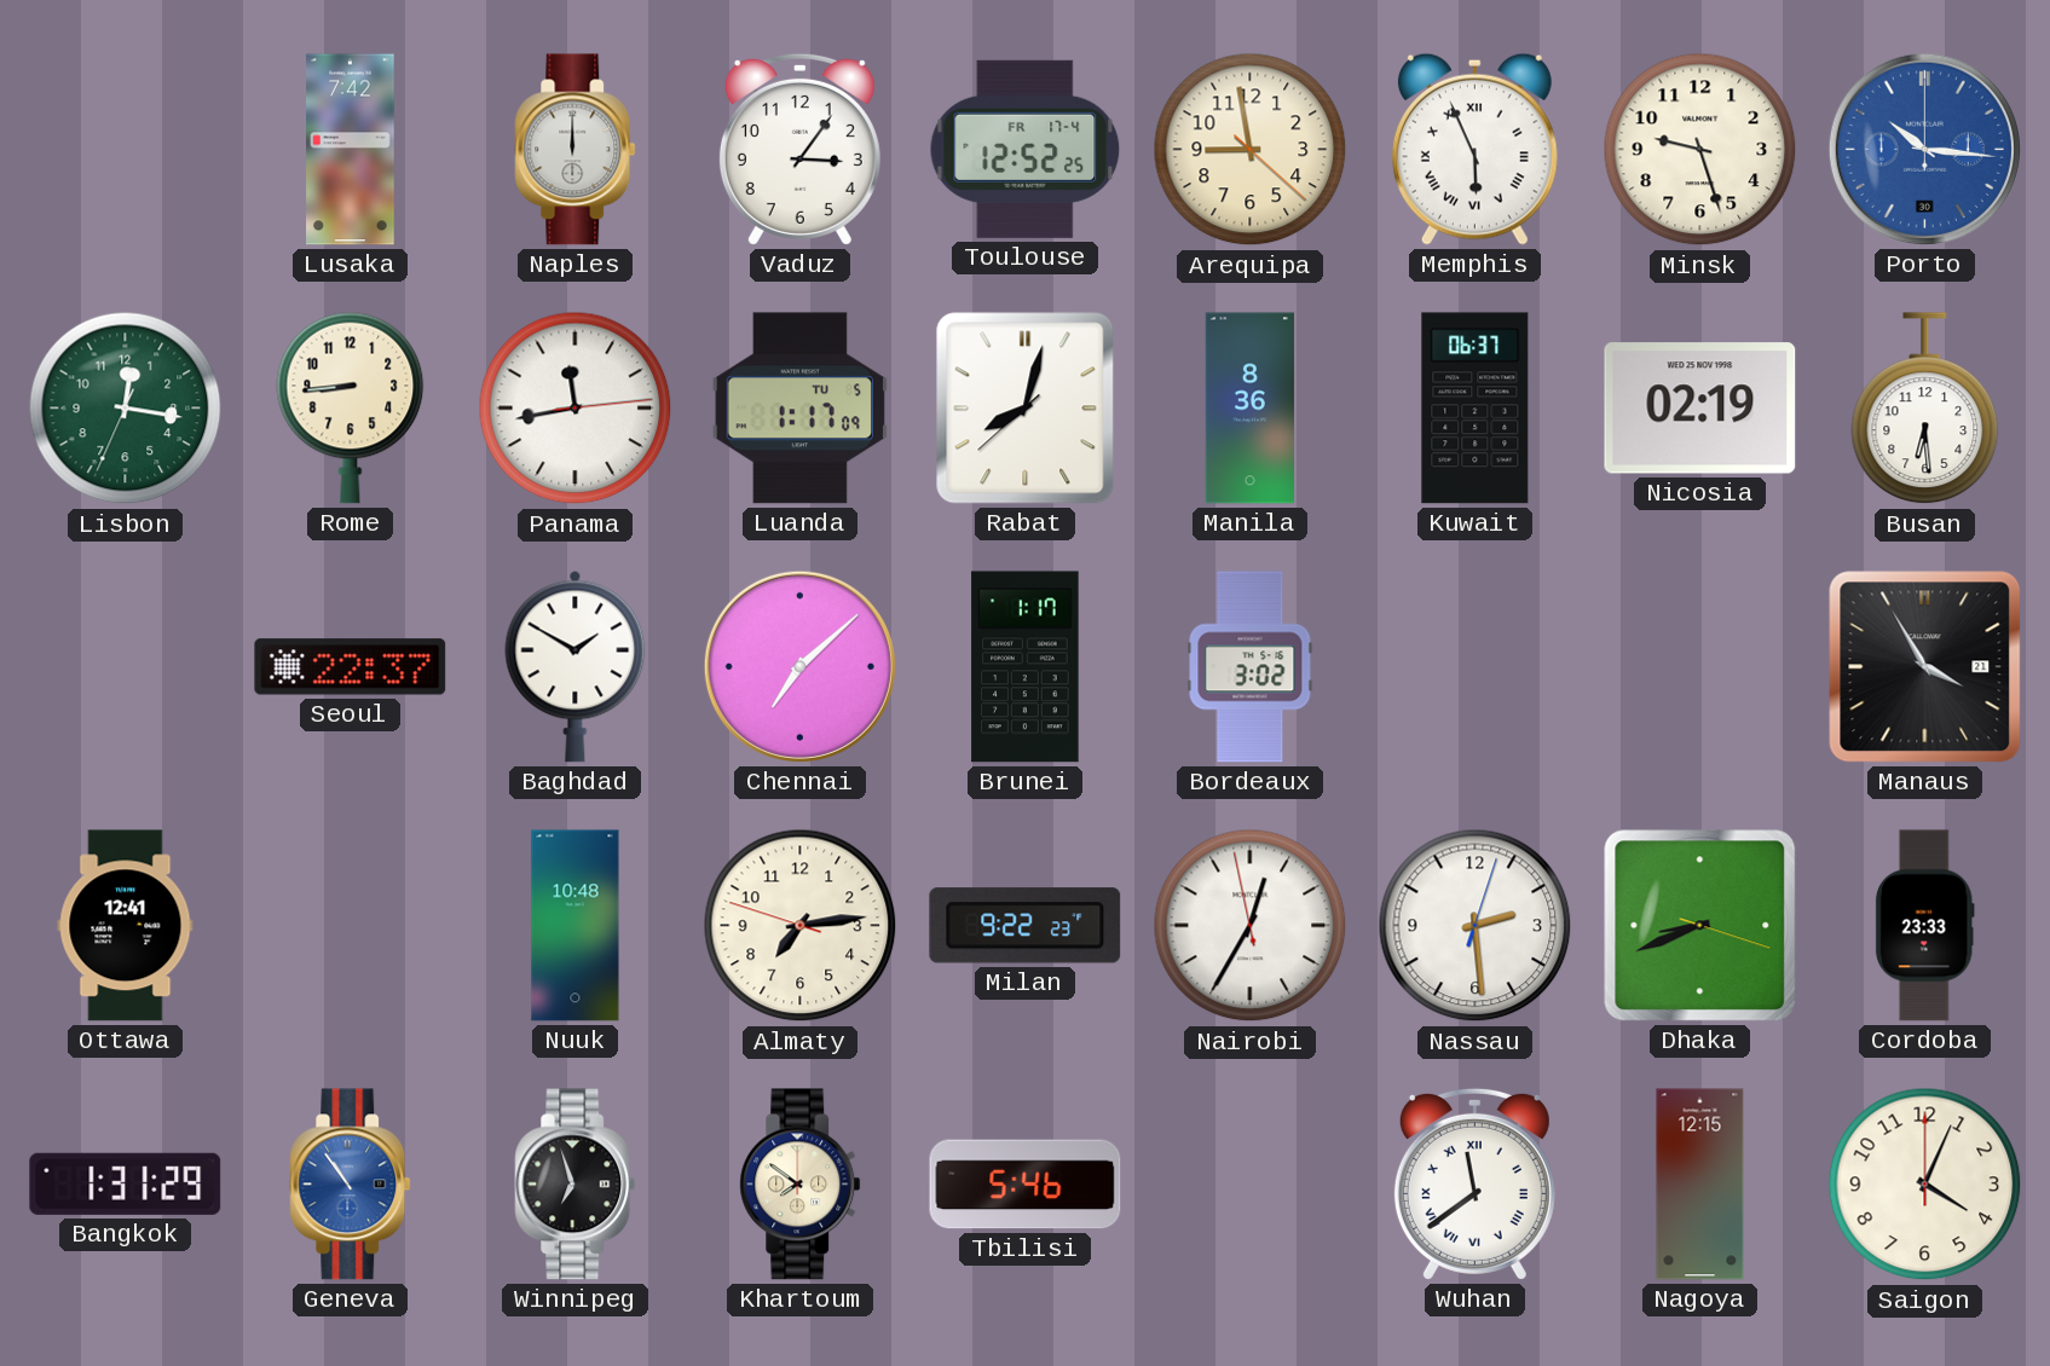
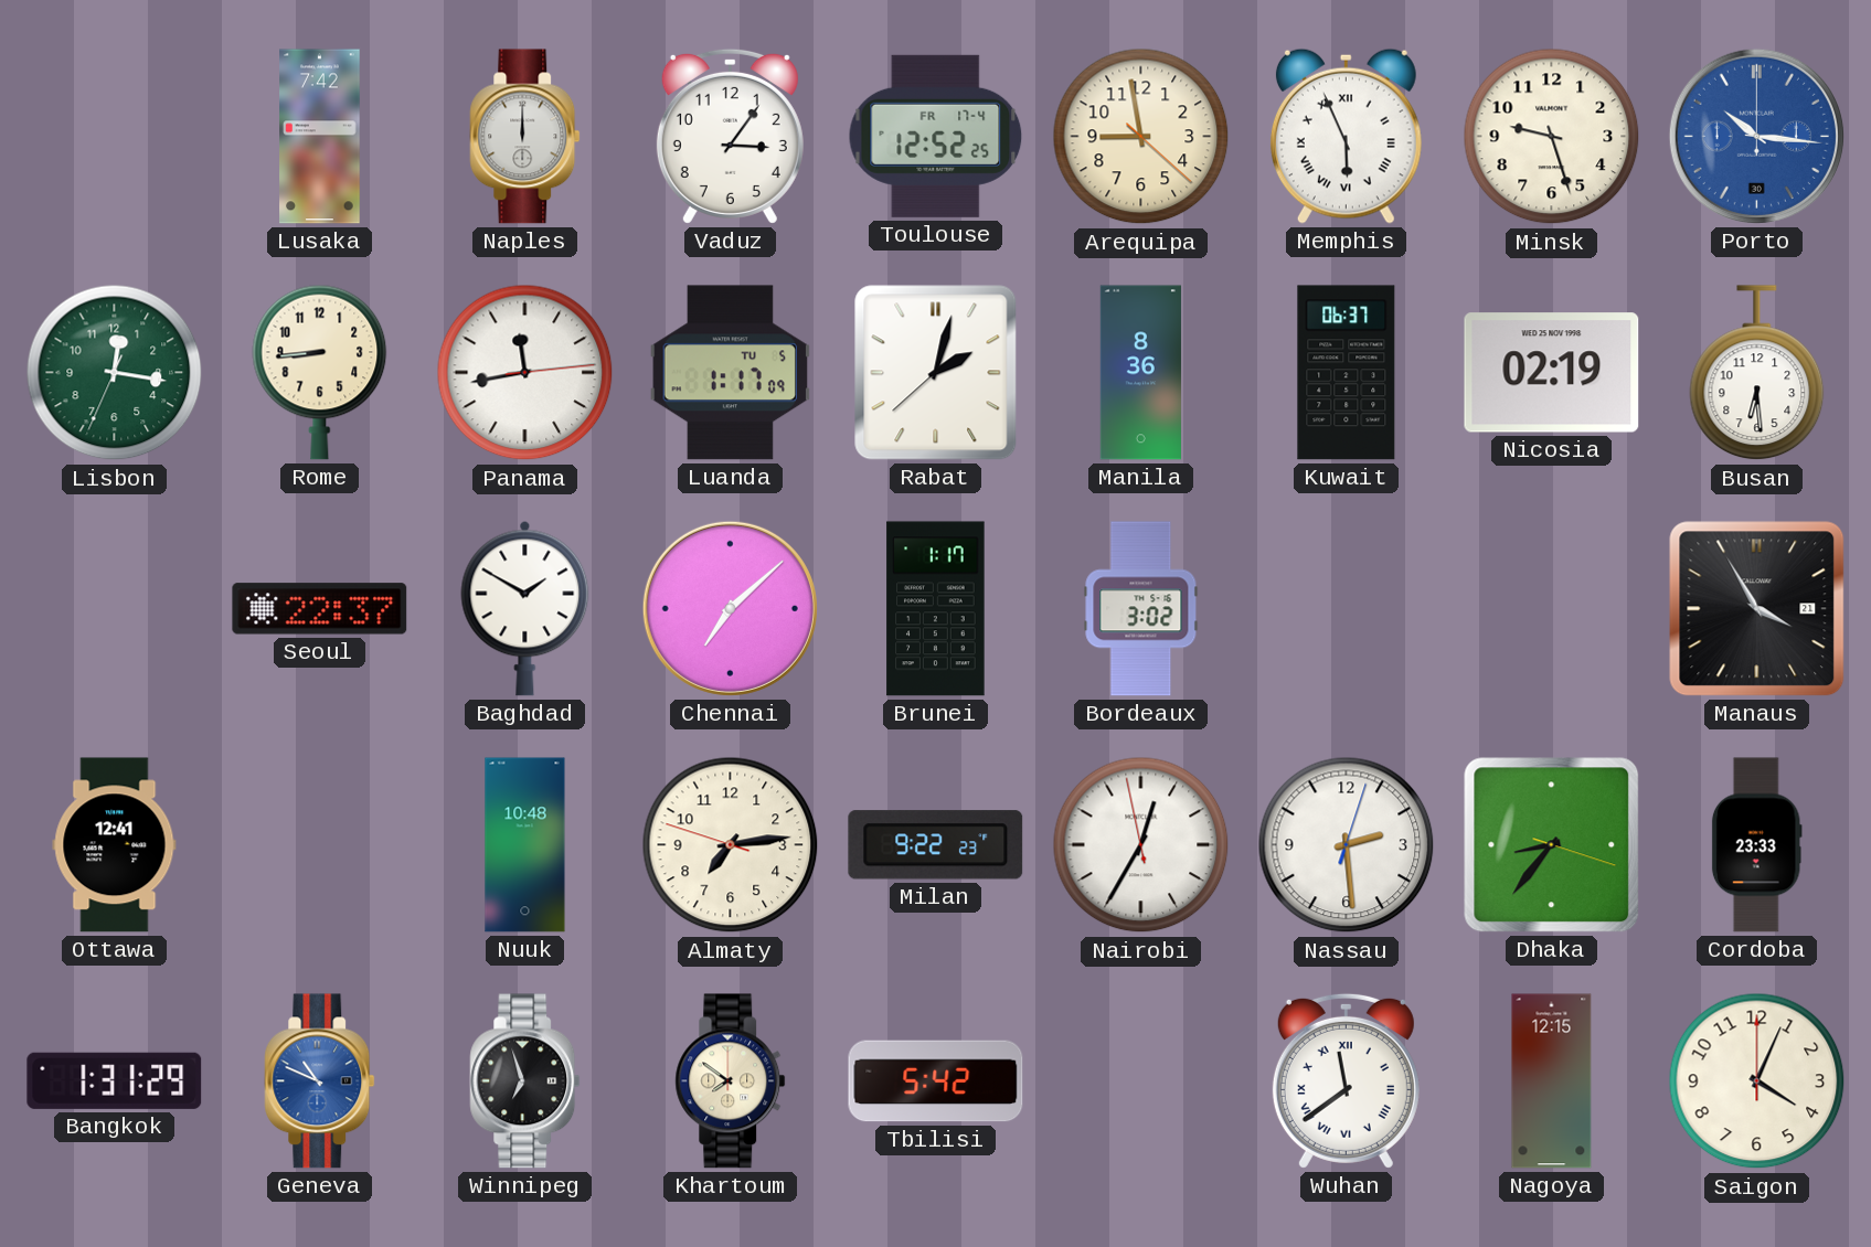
Rabat: 8:02 -> 2:02 (936, 373)
Dhaka: 8:41 -> 8:36 (1552, 845)
Geneva: 10:54 -> 10:49 (320, 1081)
Tbilisi: 5:46 -> 5:42 (936, 1081)
